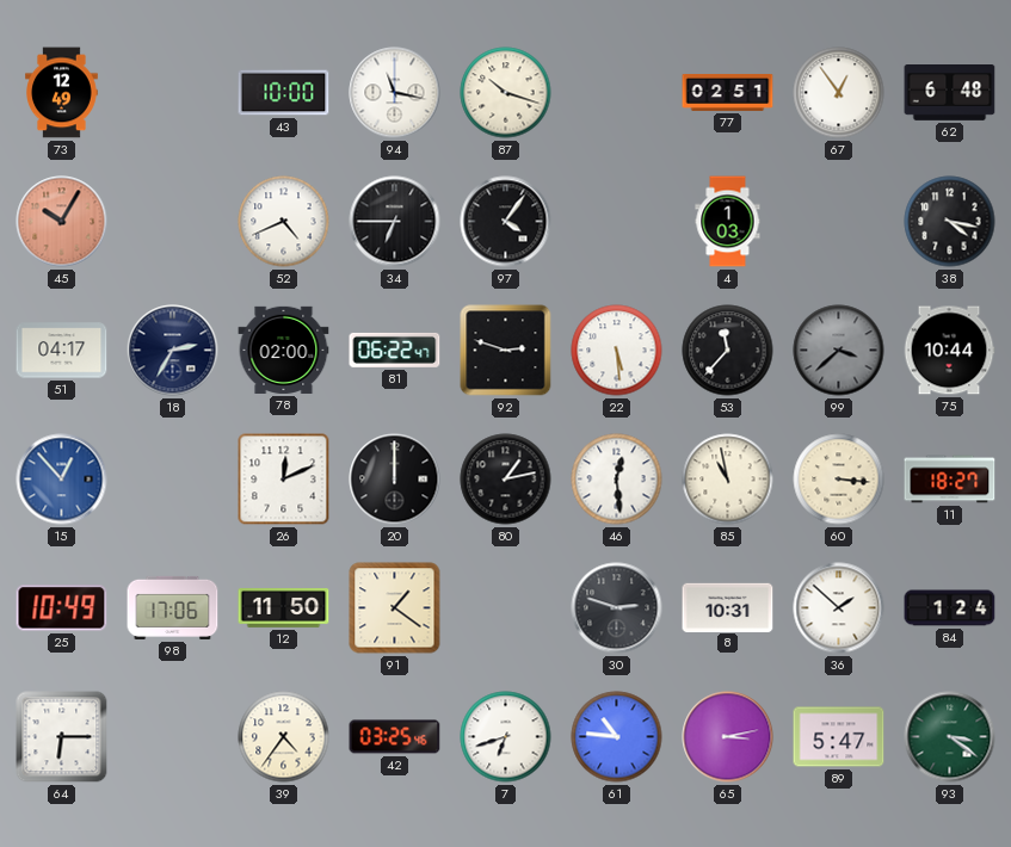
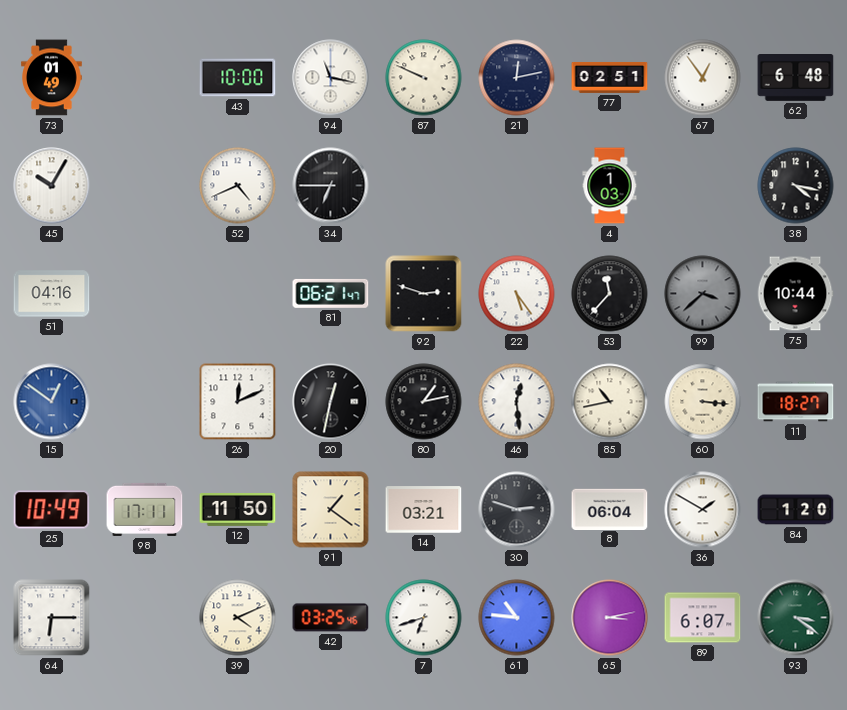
73: 12:49 -> 01:49 (52, 78)
87: 10:18 -> 9:49 (424, 78)
21: none -> 12:13 (517, 78)
45 dial: salmon -> white (52, 186)
97: 4:06 -> none (506, 222)
51: 04:17 -> 04:16 (52, 294)
18: 2:35 -> none (173, 351)
78: 02:00 -> none (284, 350)
81: 06:22 -> 06:21 (331, 293)
22: 5:29 -> 5:24 (517, 294)
15: 12:53 -> 12:51 (52, 402)
20: 12:00 -> 12:32 (331, 402)
85: 10:58 -> 10:43 (610, 402)
98: 17:06 -> 17:11 (145, 509)
14: none -> 03:21 (424, 510)
8: 10:31 -> 06:04 (610, 509)
36: 1:52 -> 1:50 (703, 510)
84: 1:24 -> 1:20 (796, 510)
39: 4:36 -> 4:11 (238, 618)
89: 5:47 -> 6:07 (703, 618)
